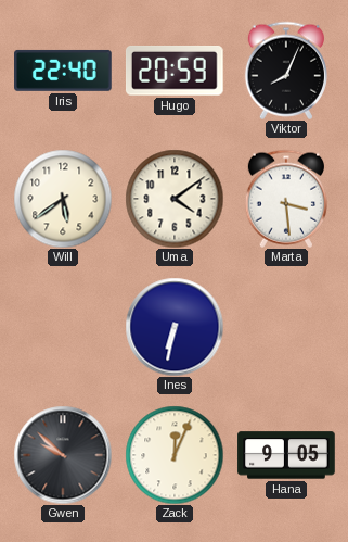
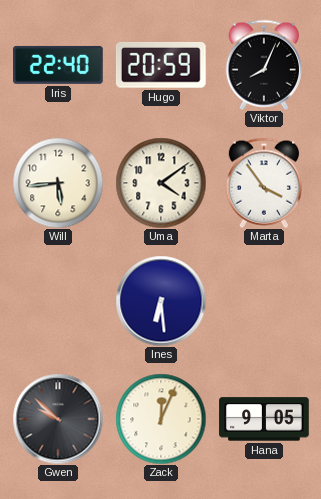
Will: 5:39 -> 5:44 (58, 183)
Marta: 3:29 -> 3:54 (264, 183)
Ines: 6:32 -> 6:29 (161, 301)
